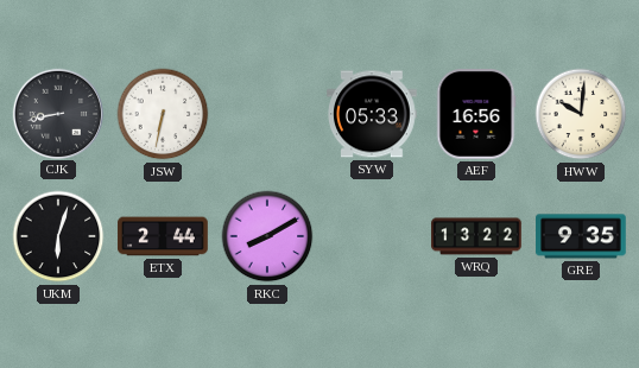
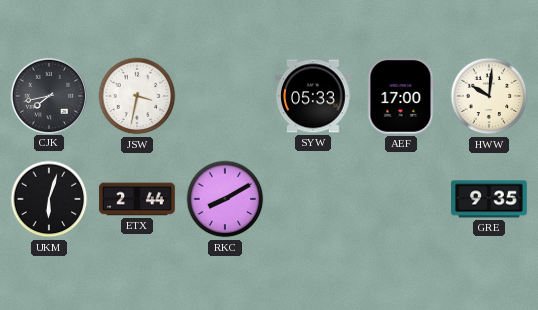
CJK: 8:43 -> 7:43 (48, 95)
JSW: 6:32 -> 3:32 (137, 96)
AEF: 16:56 -> 17:00 (401, 97)
WRQ: 13:22 -> none (476, 236)
